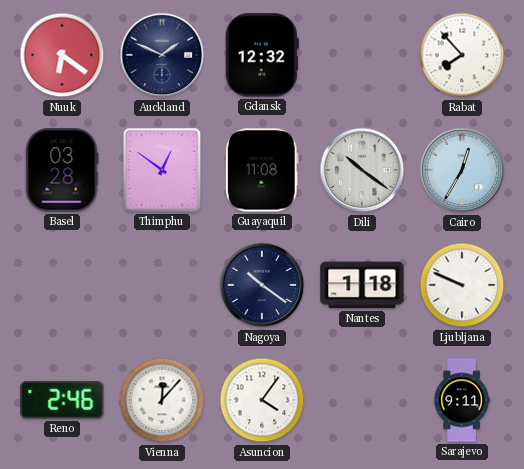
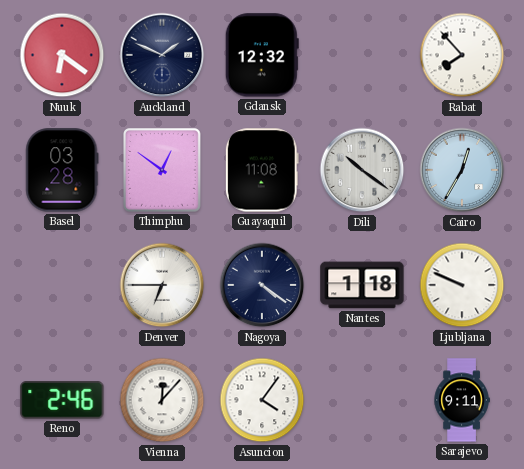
Denver: none -> 6:45 (162, 285)
Nagoya: 10:21 -> 4:21 (262, 285)
